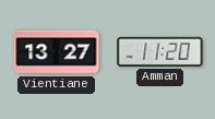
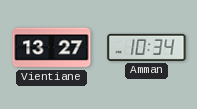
Amman: 11:20 -> 10:34 (147, 47)
